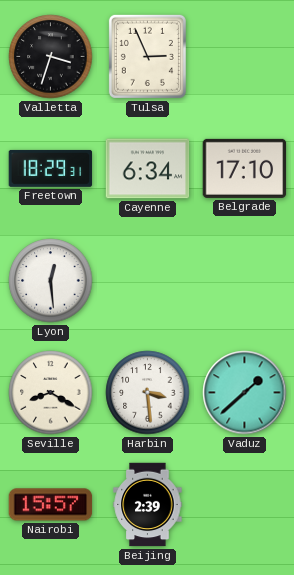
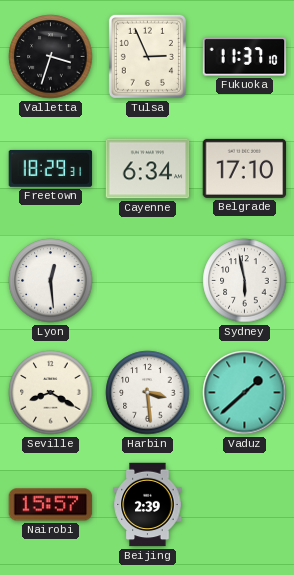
Fukuoka: none -> 11:37 (245, 57)
Sydney: none -> 5:58 (245, 281)
